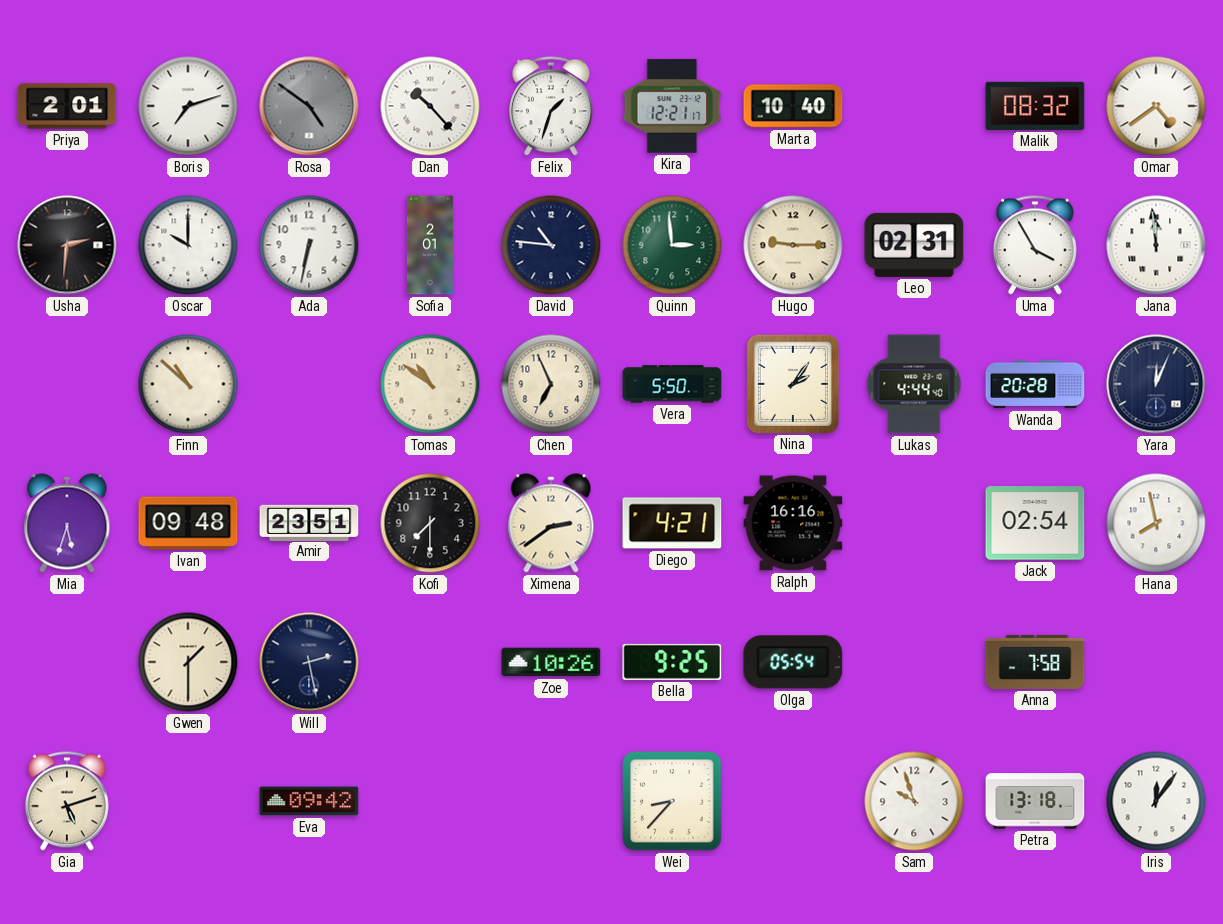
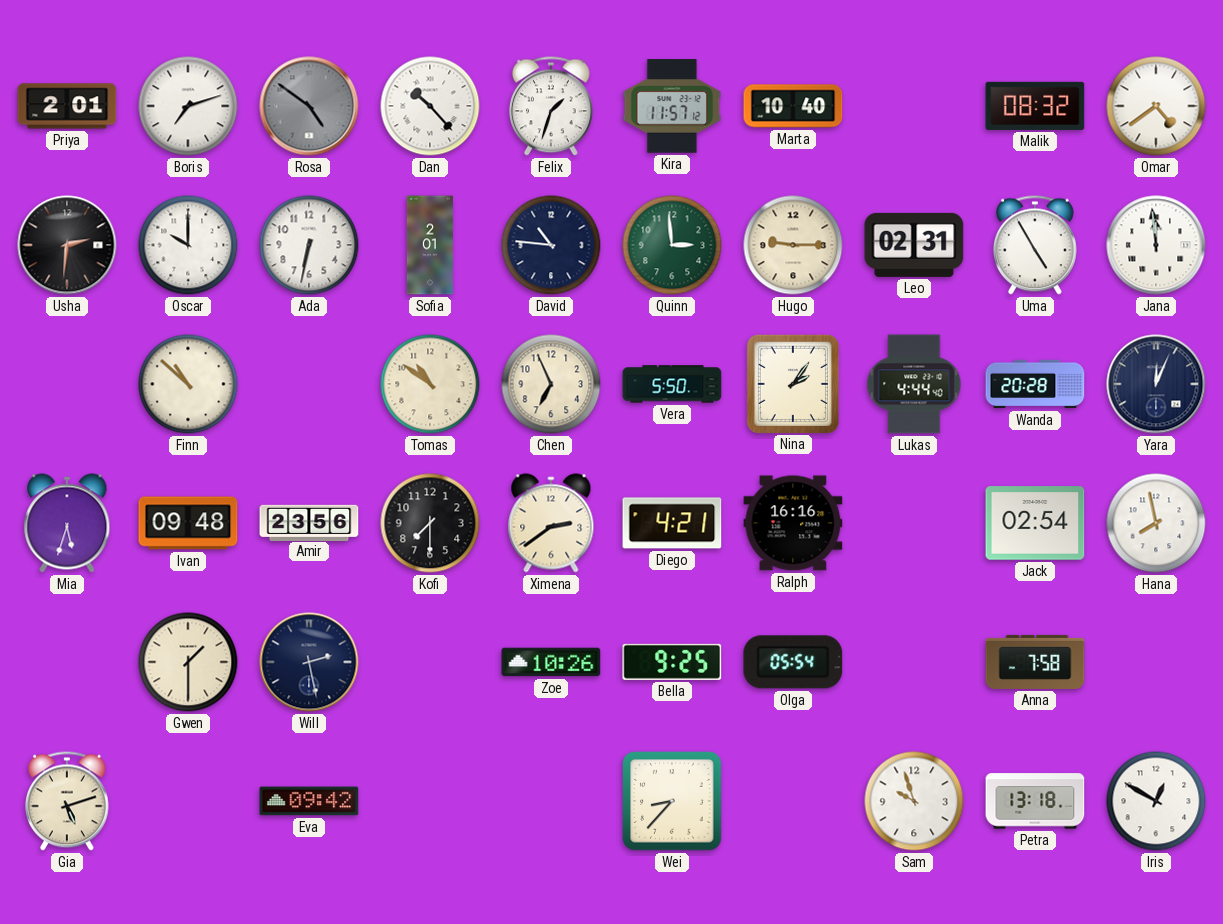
Kira: 12:21 -> 11:57 (672, 106)
Uma: 3:55 -> 4:55 (1036, 245)
Amir: 23:51 -> 23:56 (309, 522)
Iris: 12:06 -> 12:50 (1156, 801)
